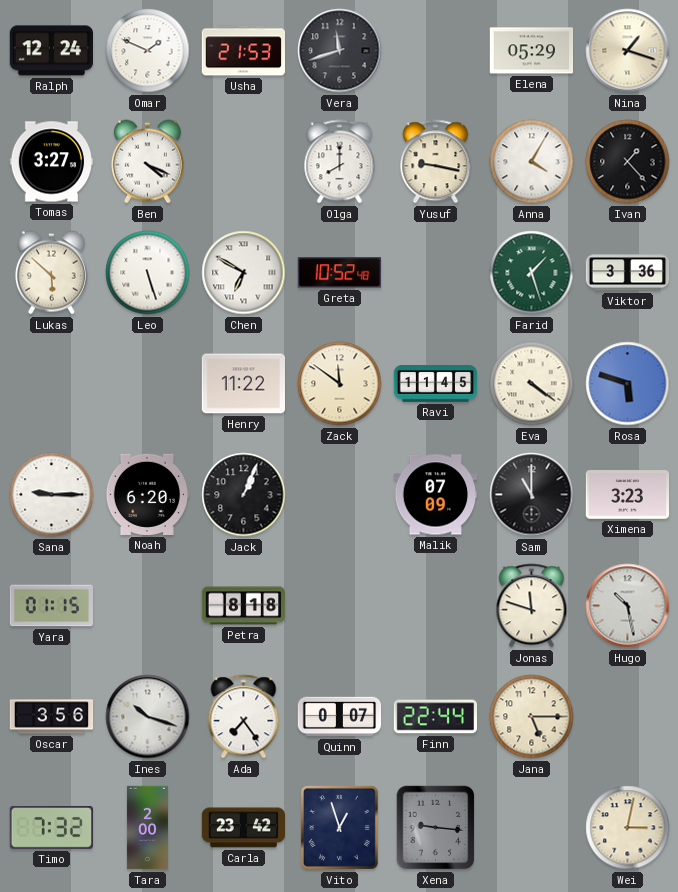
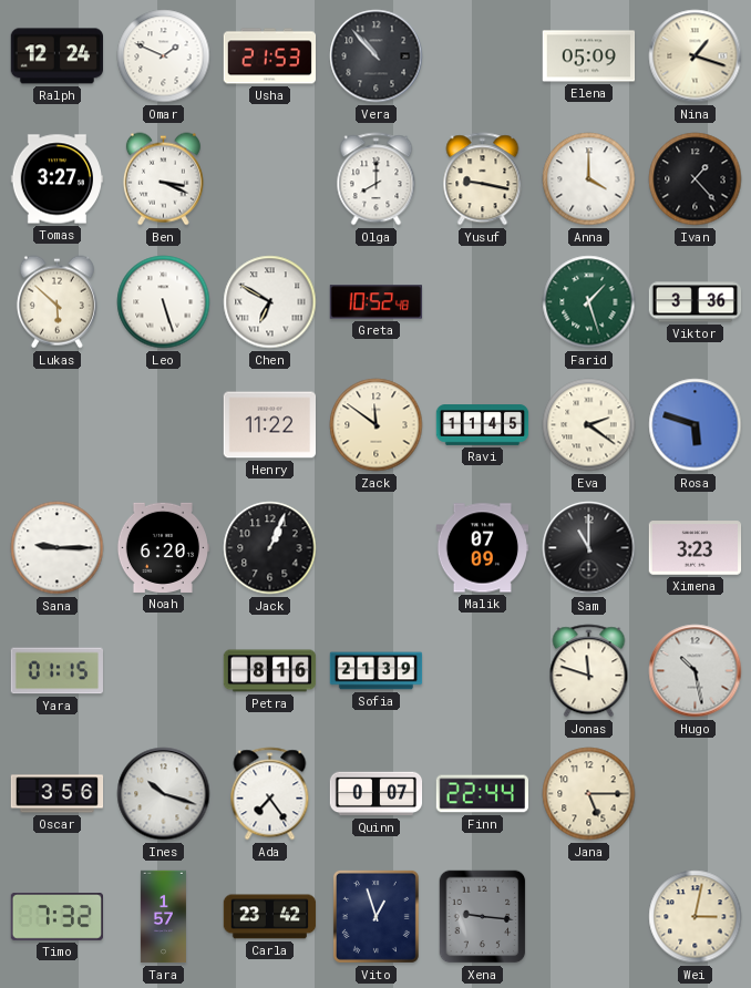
Vera: 11:42 -> 10:53 (377, 56)
Elena: 05:29 -> 05:09 (589, 56)
Ben: 4:19 -> 3:19 (163, 179)
Anna: 4:05 -> 4:00 (589, 179)
Eva: 4:21 -> 2:21 (589, 425)
Petra: 8:18 -> 8:16 (270, 671)
Sofia: none -> 21:39 (377, 671)
Tara: 2:00 -> 1:57 (163, 917)
